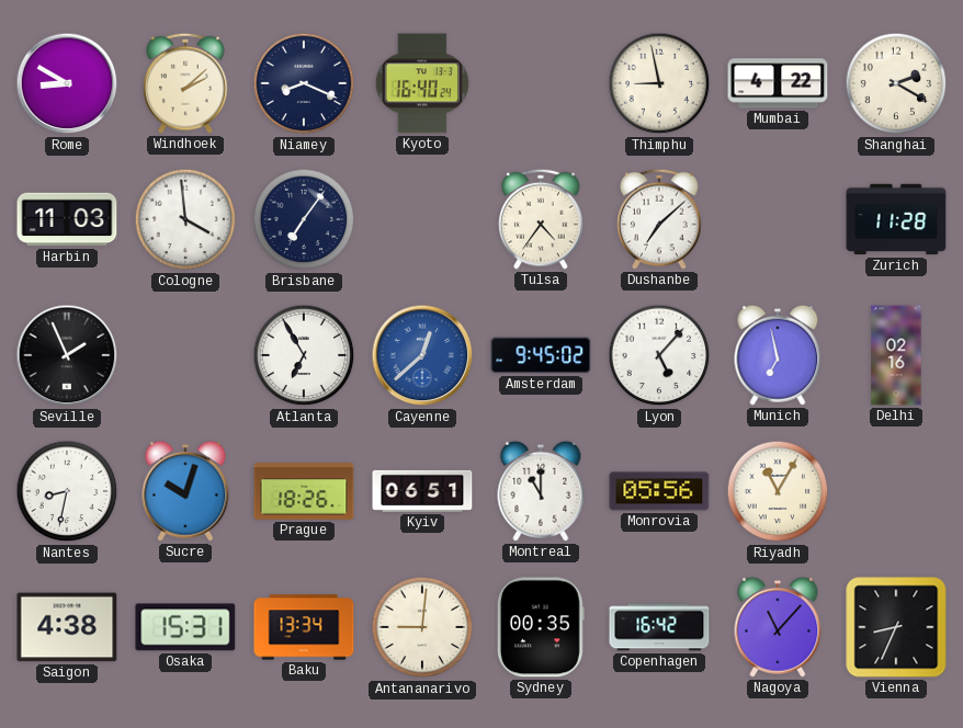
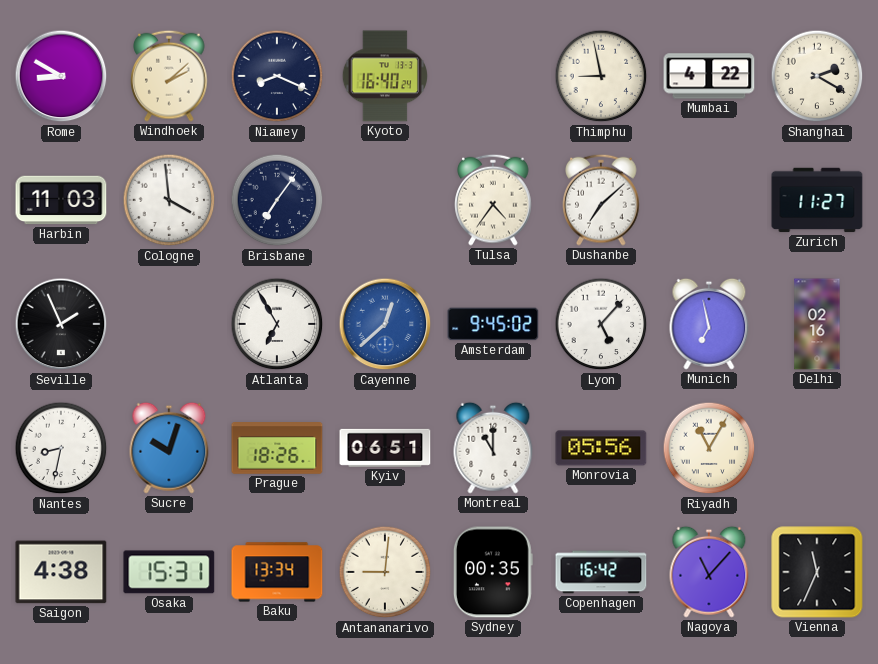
Zurich: 11:28 -> 11:27 (817, 200)
Vienna: 8:34 -> 11:34 (817, 572)
